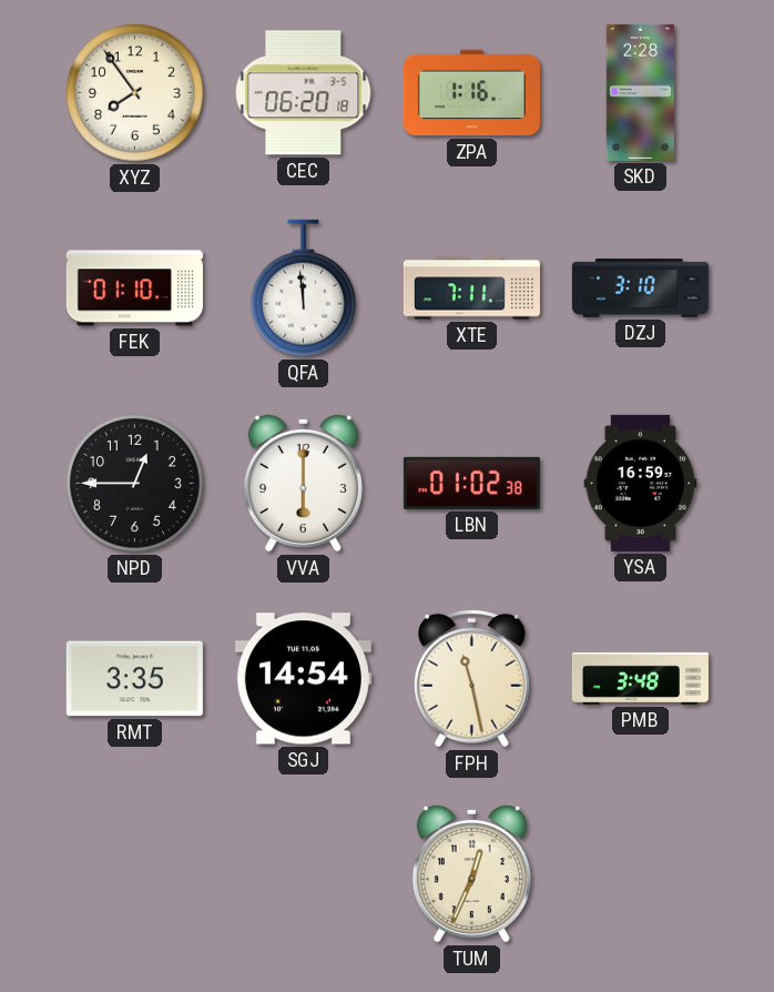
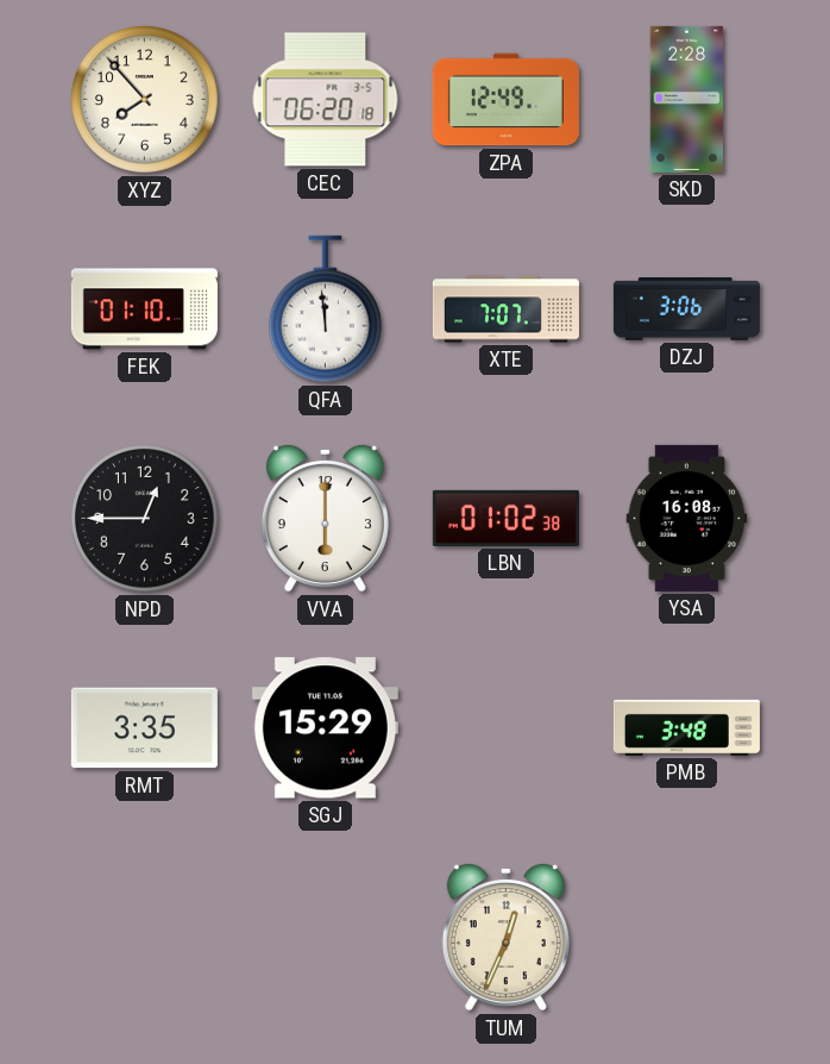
XYZ: 7:54 -> 7:53 (145, 100)
ZPA: 1:16 -> 12:49 (505, 100)
XTE: 7:11 -> 7:07 (505, 309)
DZJ: 3:10 -> 3:06 (686, 309)
YSA: 16:59 -> 16:08 (687, 518)
SGJ: 14:54 -> 15:29 (325, 728)
FPH: 11:28 -> none (471, 678)
